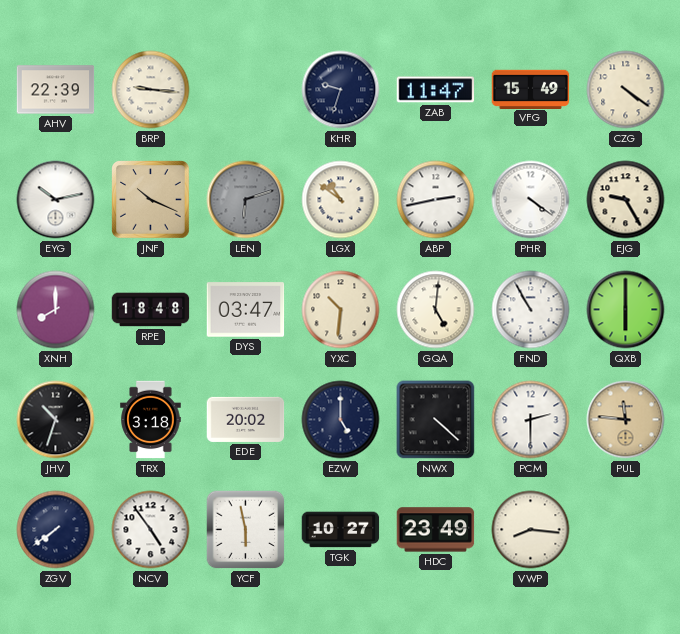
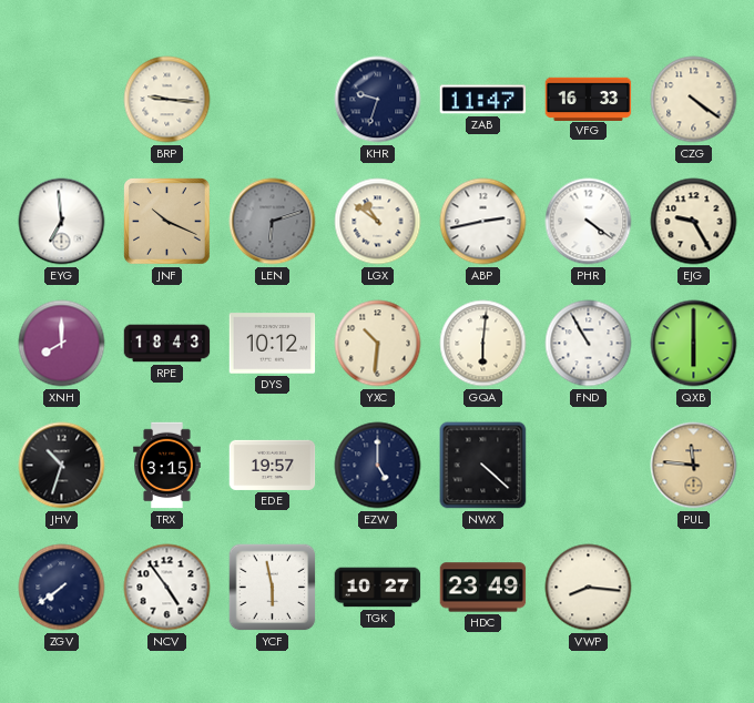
AHV: 22:39 -> none (56, 90)
VFG: 15:49 -> 16:33 (589, 99)
EYG: 10:13 -> 6:59 (62, 222)
RPE: 18:48 -> 18:43 (167, 344)
DYS: 03:47 -> 10:12 (273, 344)
GQA: 5:01 -> 6:01 (483, 344)
TRX: 3:18 -> 3:15 (167, 466)
EDE: 20:02 -> 19:57 (273, 465)
PCM: 2:30 -> none (531, 420)
